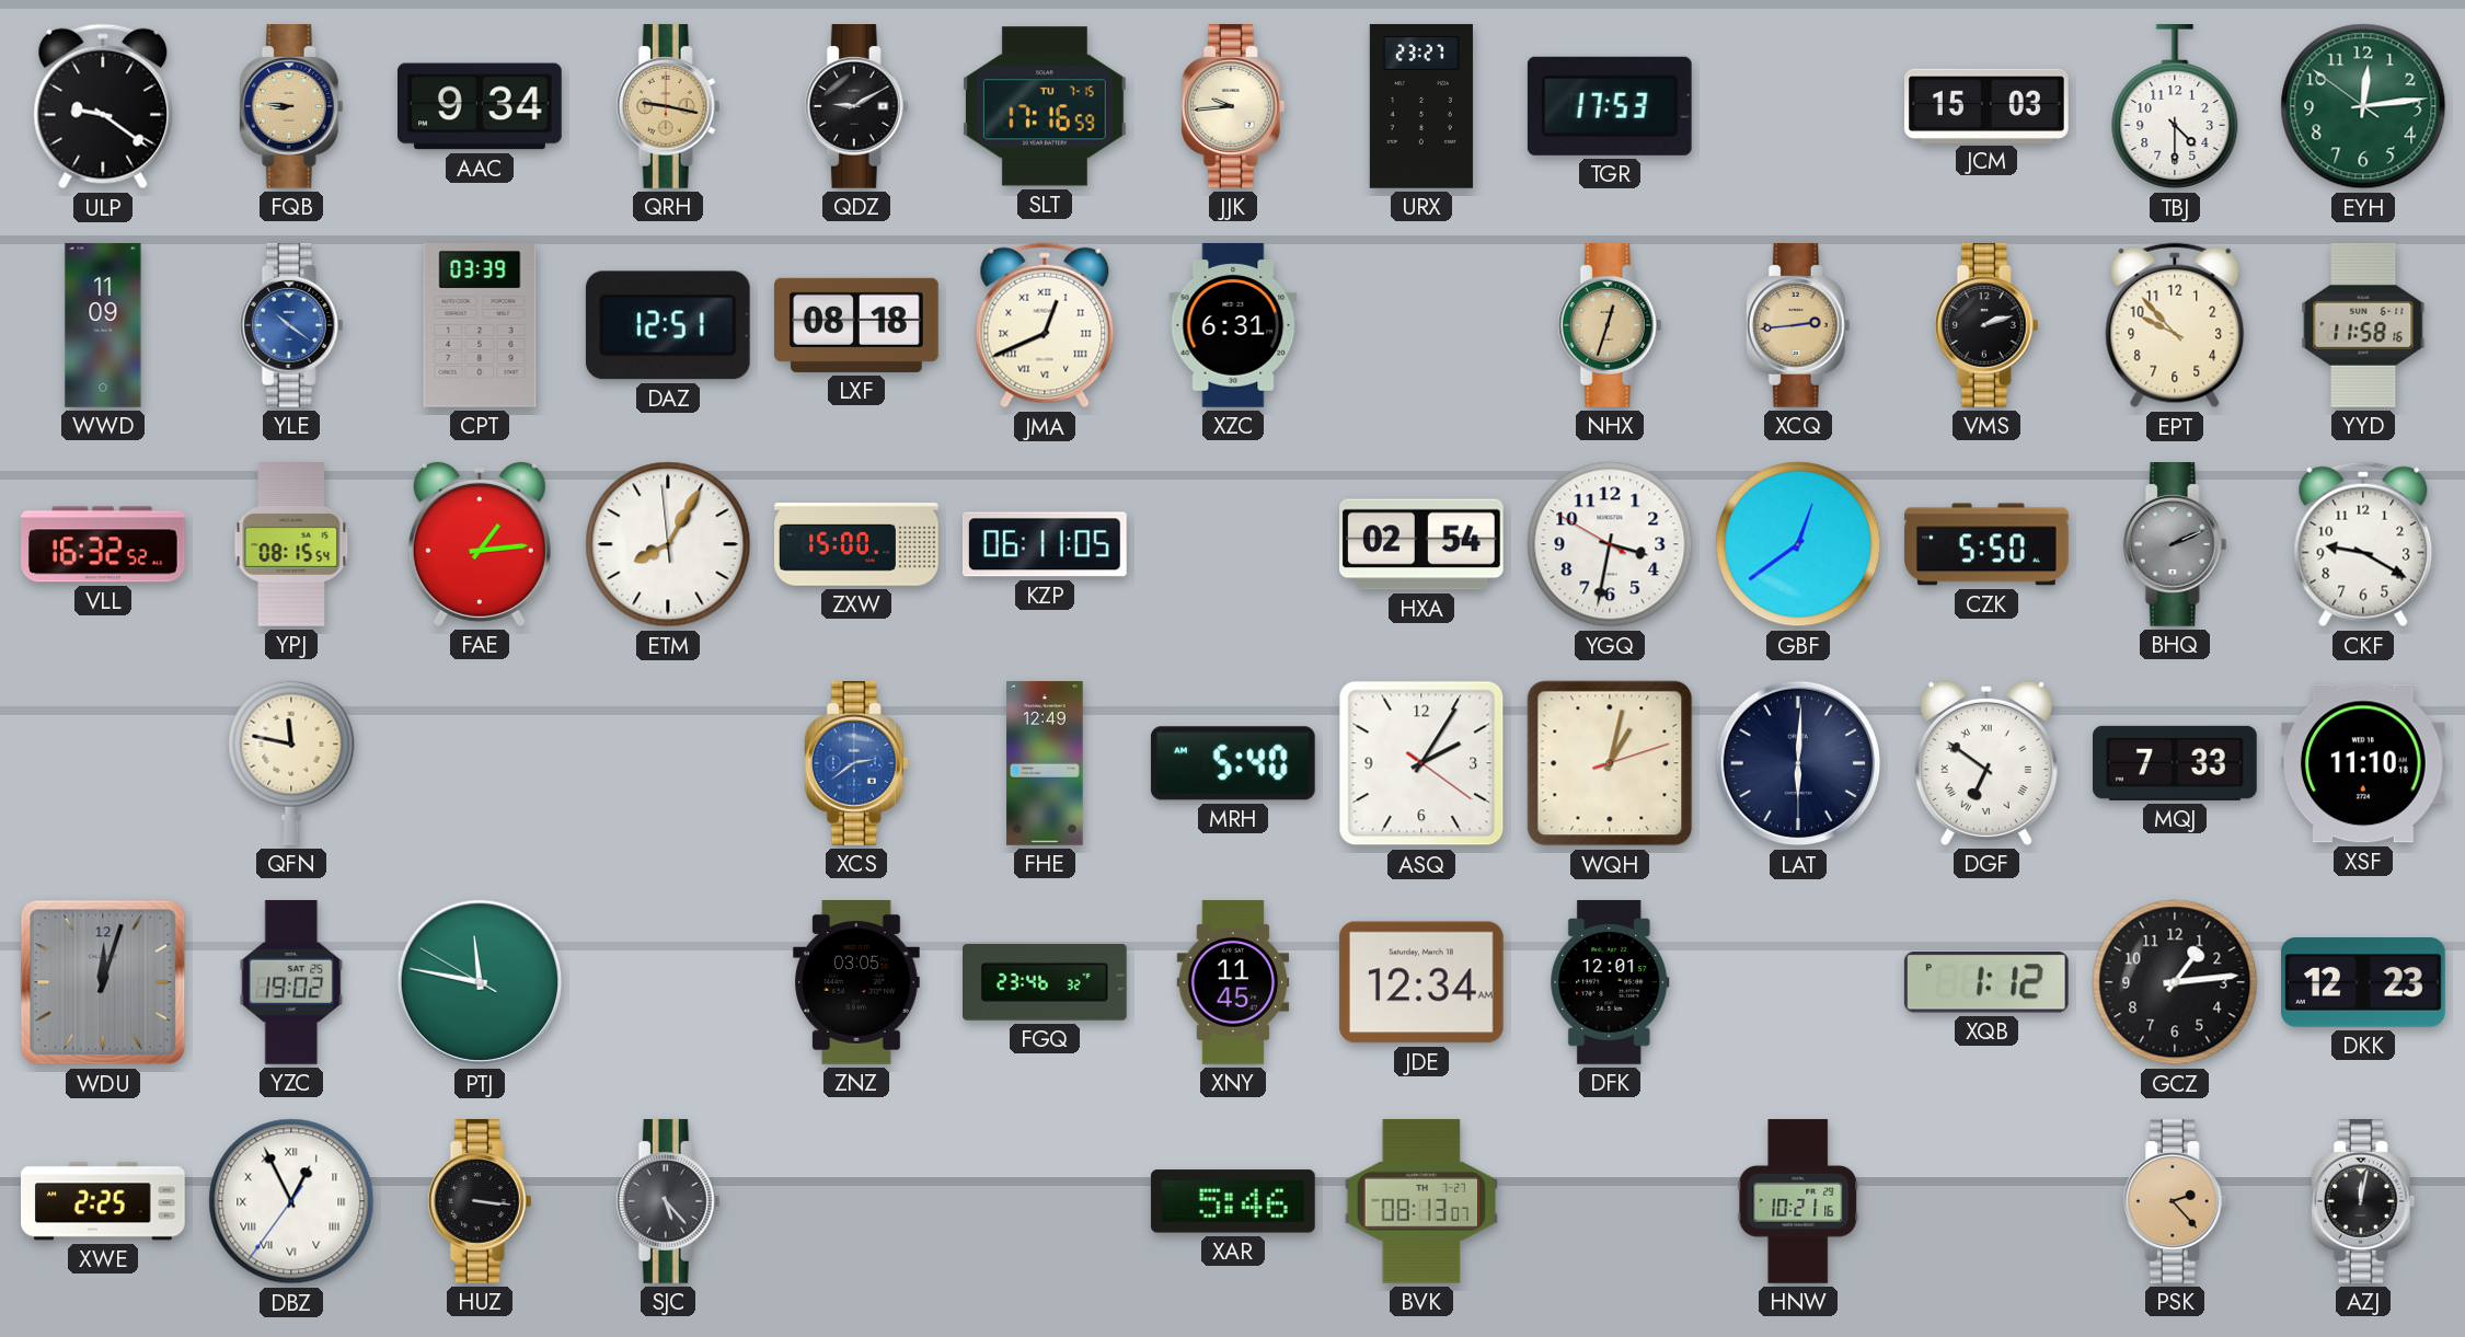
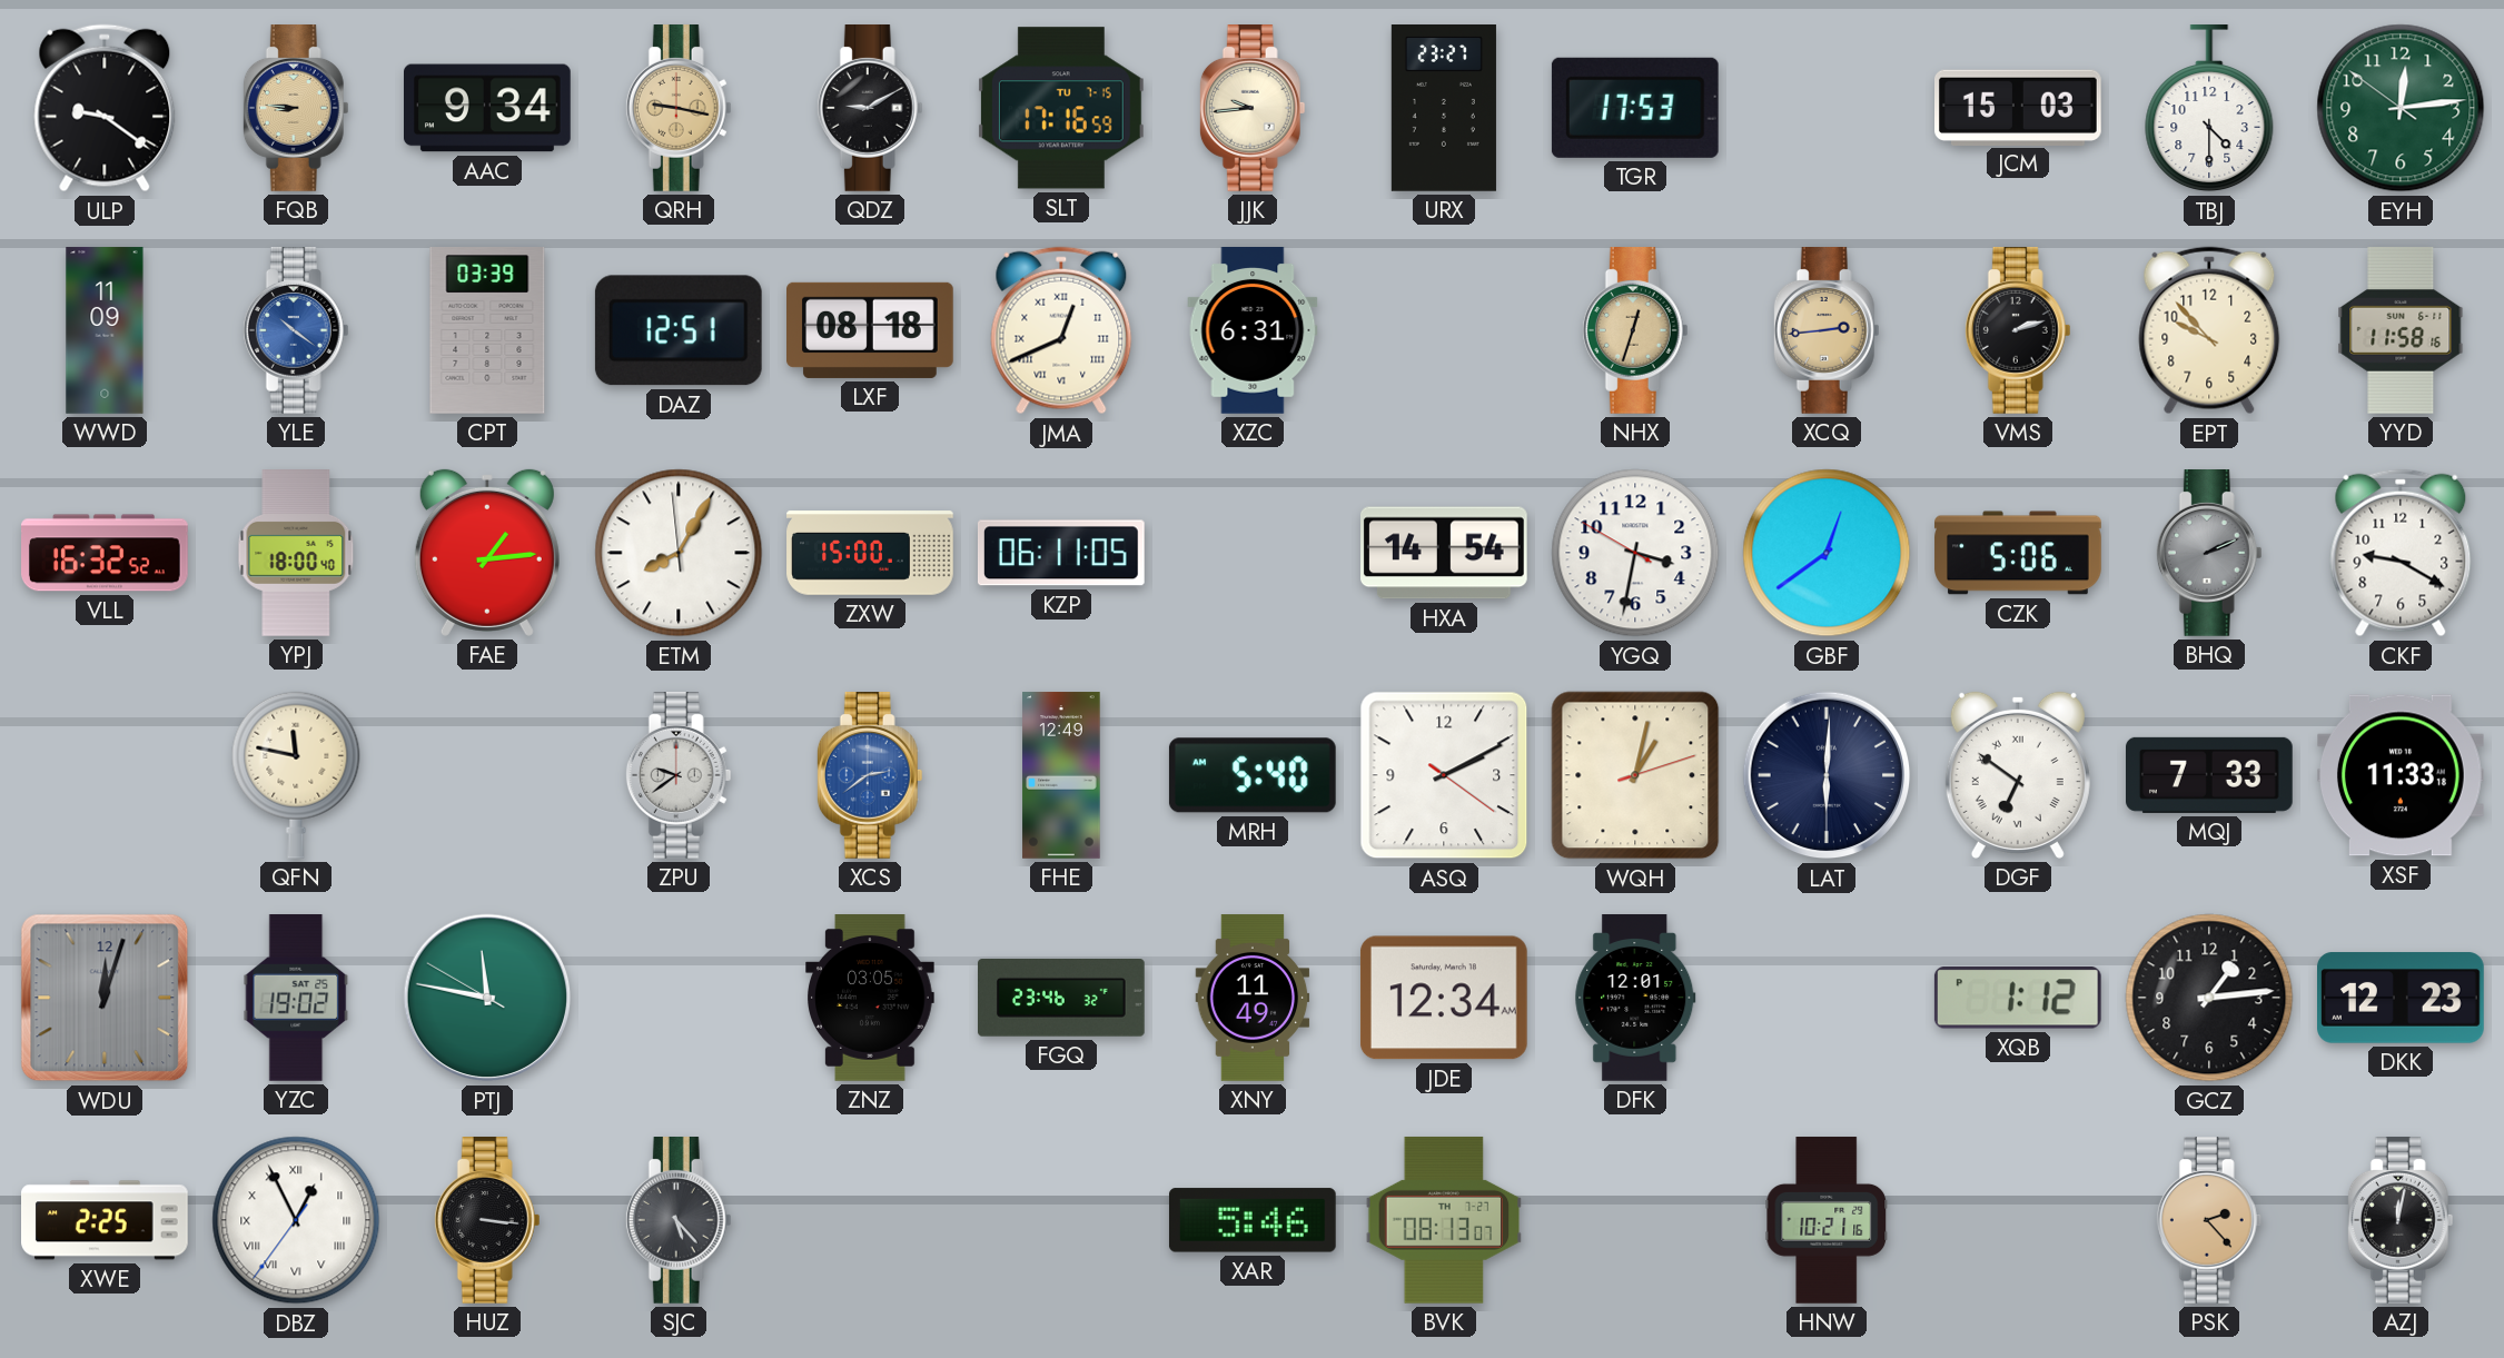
YPJ: 08:15 -> 18:00 (296, 554)
HXA: 02:54 -> 14:54 (1445, 553)
CZK: 5:50 -> 5:06 (2018, 553)
ZPU: none -> 9:39 (679, 776)
ASQ: 2:05 -> 2:10 (1444, 775)
XSF: 11:10 -> 11:33 (2402, 775)
XNY: 11:45 -> 11:49 (1253, 998)
